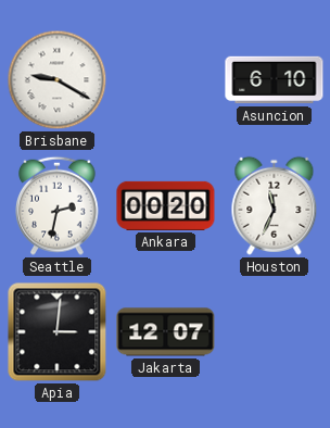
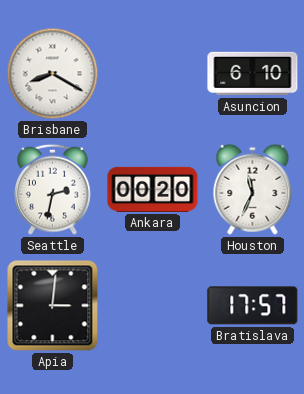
Brisbane: 9:20 -> 8:20 (53, 74)
Jakarta: 12:07 -> none (166, 332)
Bratislava: none -> 17:57 (253, 306)
